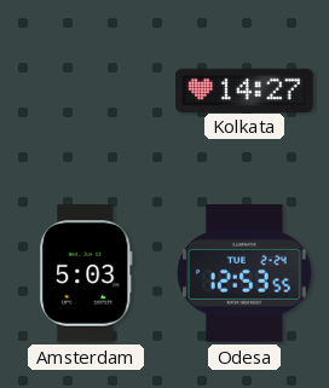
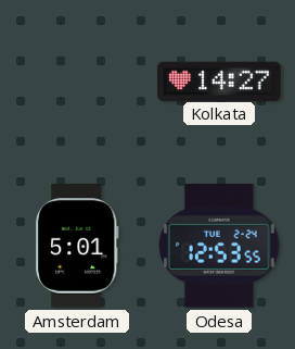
Amsterdam: 5:03 -> 5:01 (77, 246)
